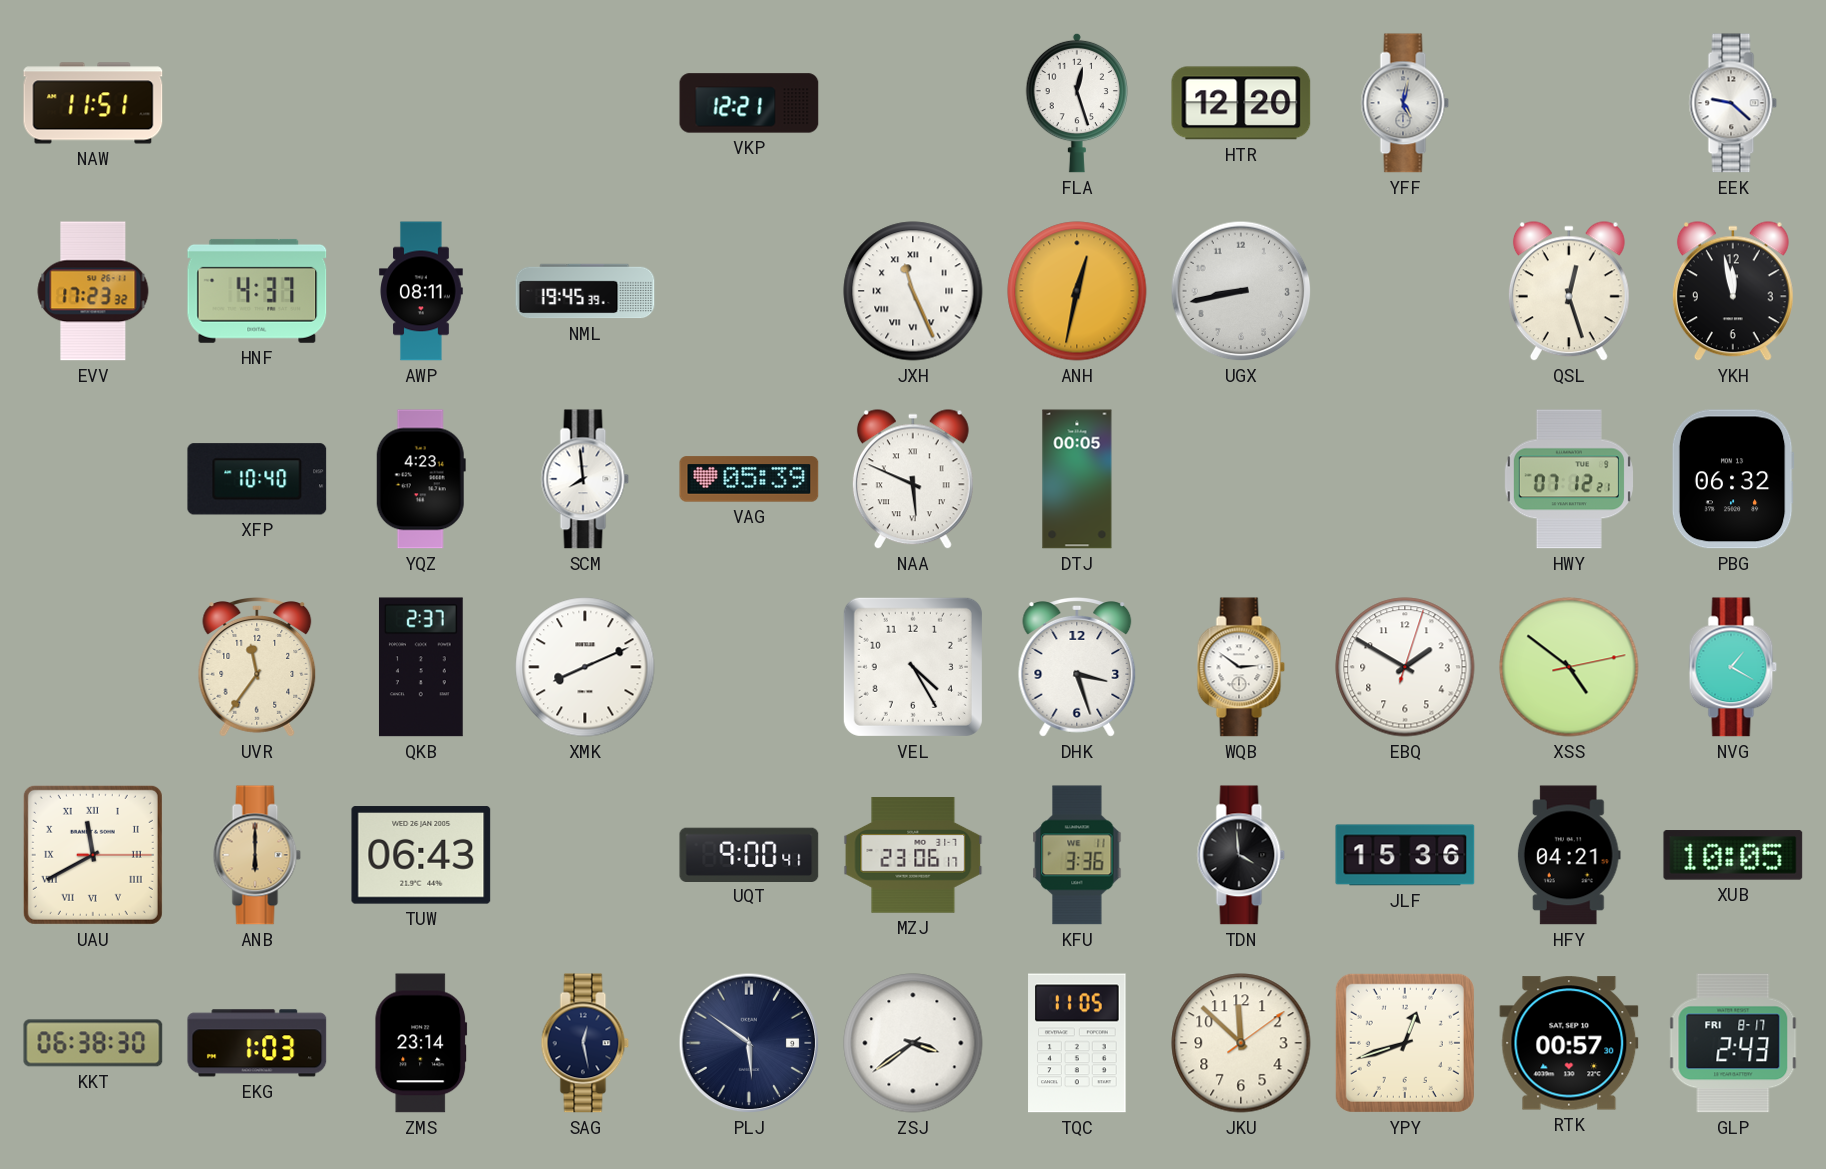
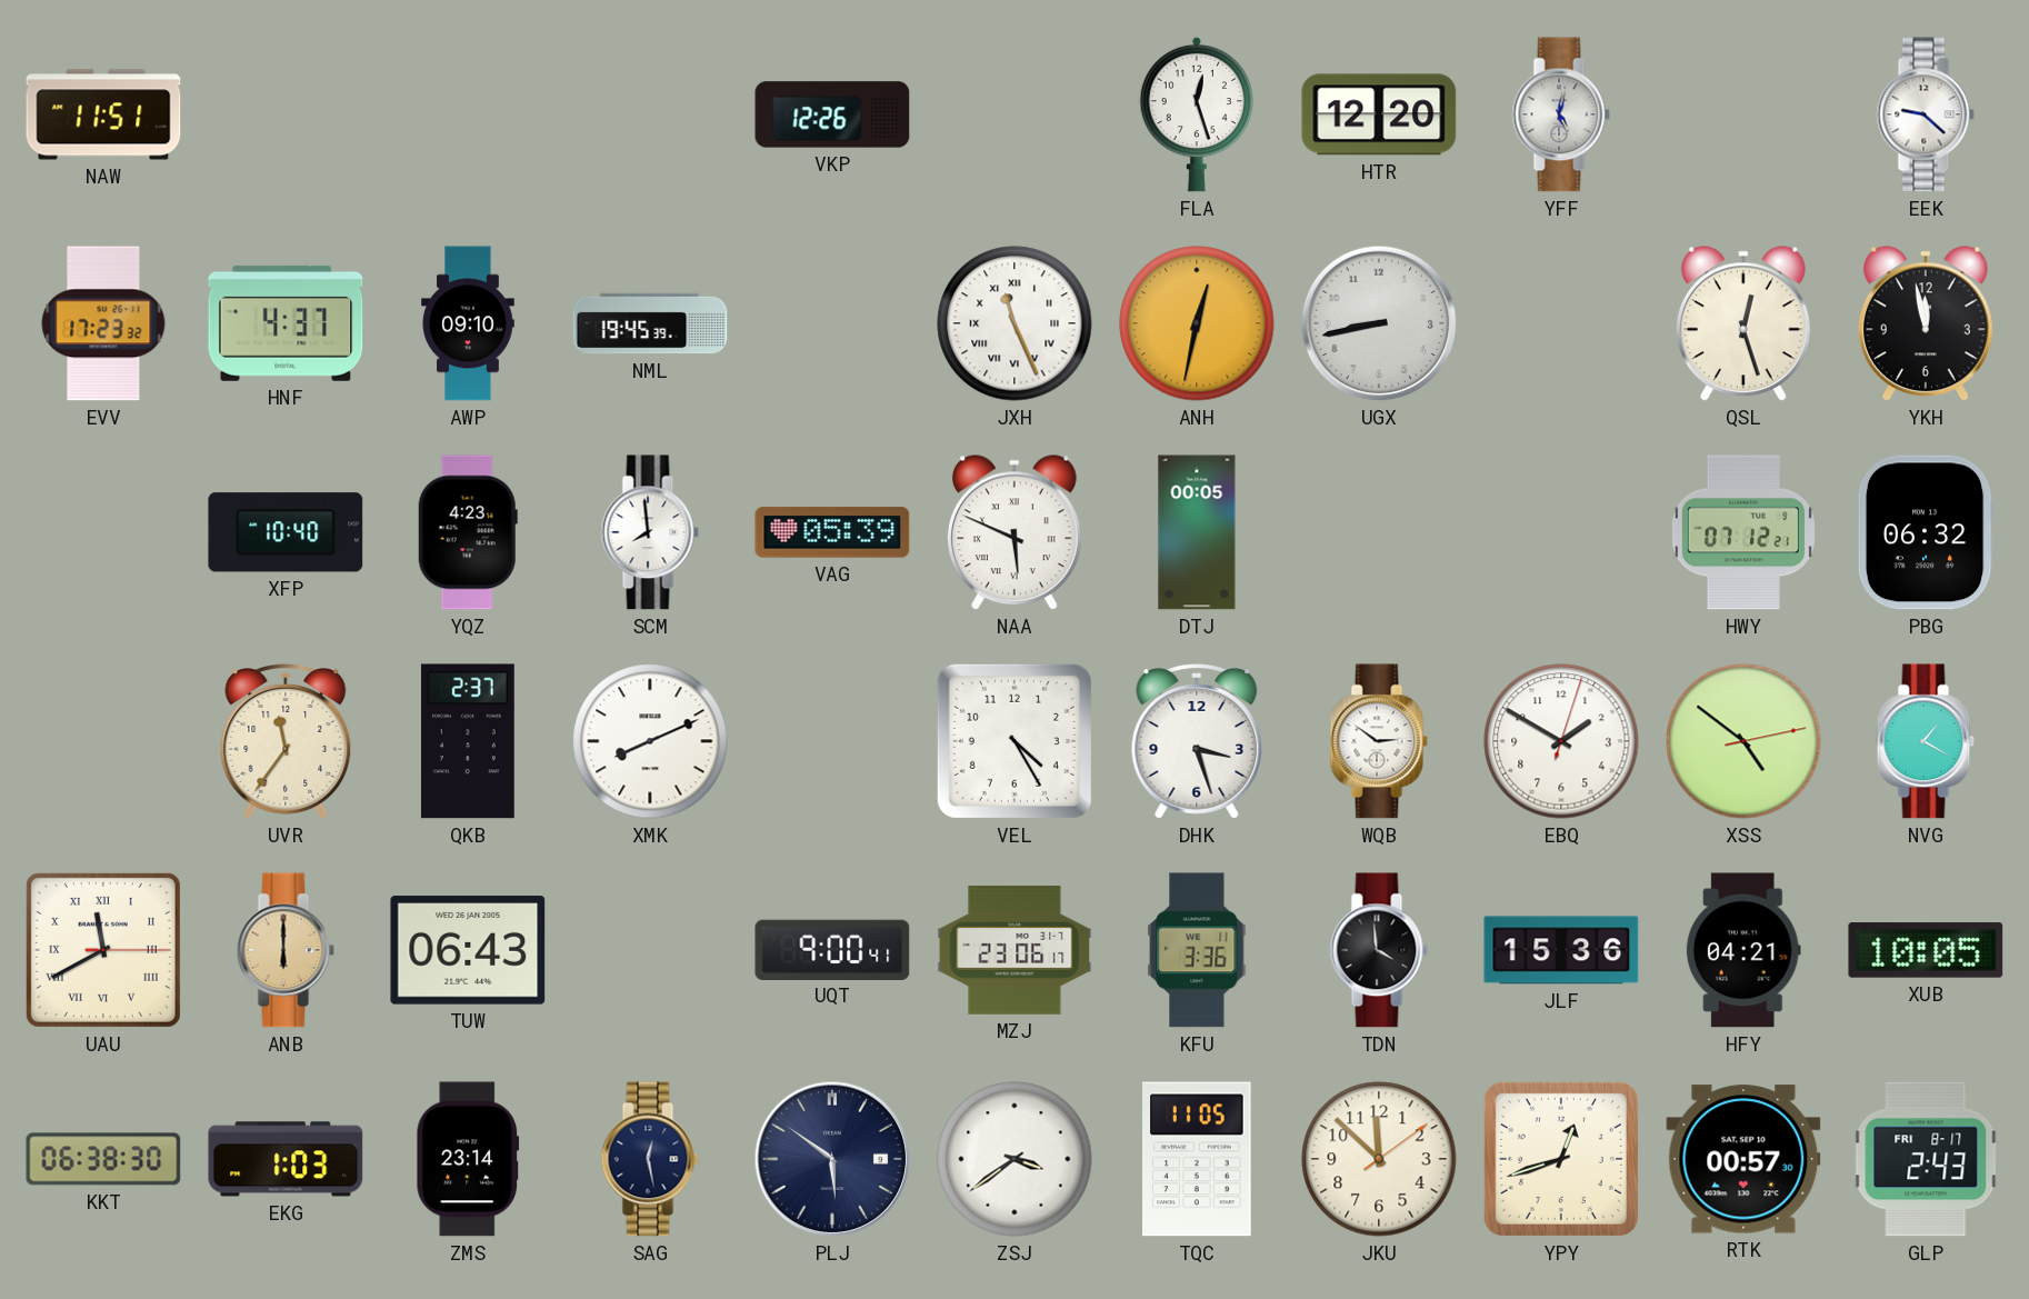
VKP: 12:21 -> 12:26 (832, 114)
AWP: 08:11 -> 09:10 (468, 323)
